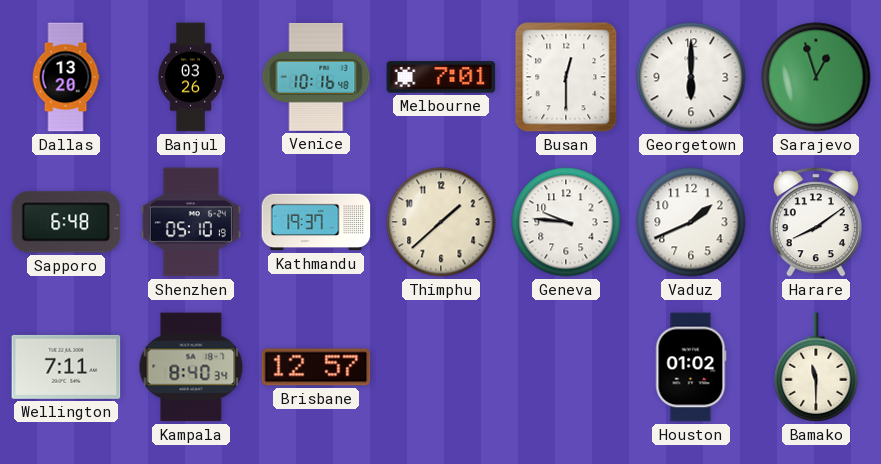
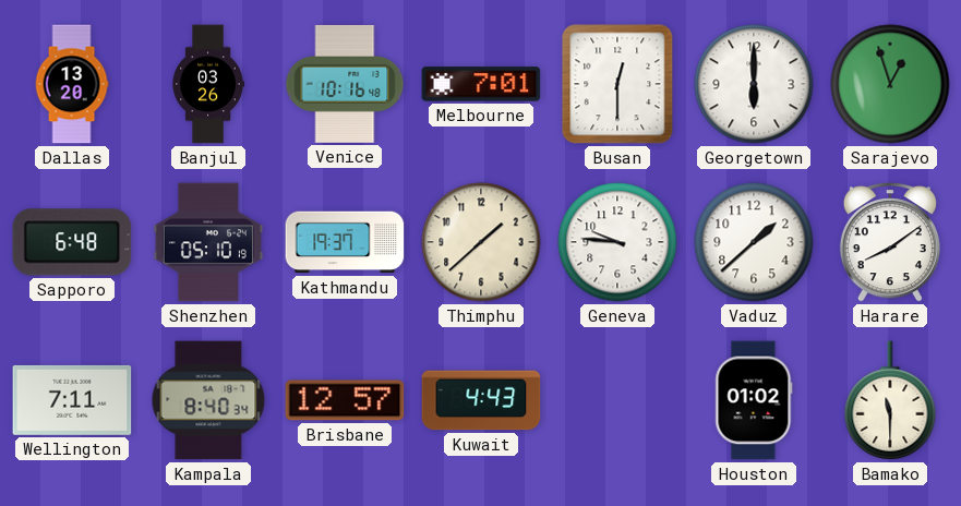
Vaduz: 1:41 -> 1:38 (754, 242)
Kuwait: none -> 4:43 (481, 400)
